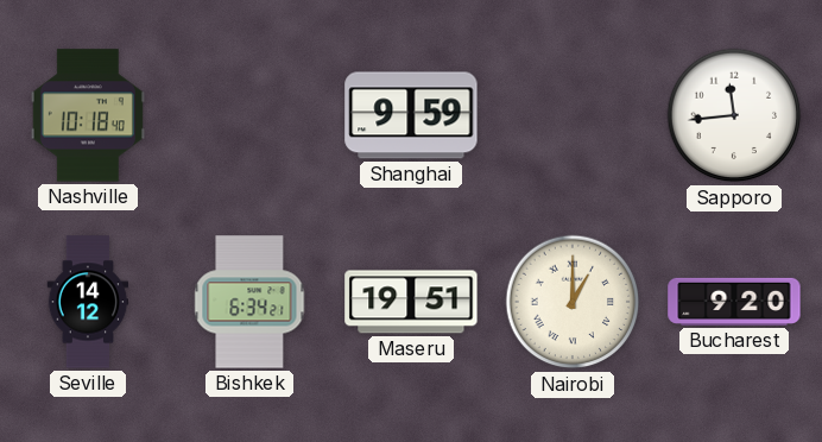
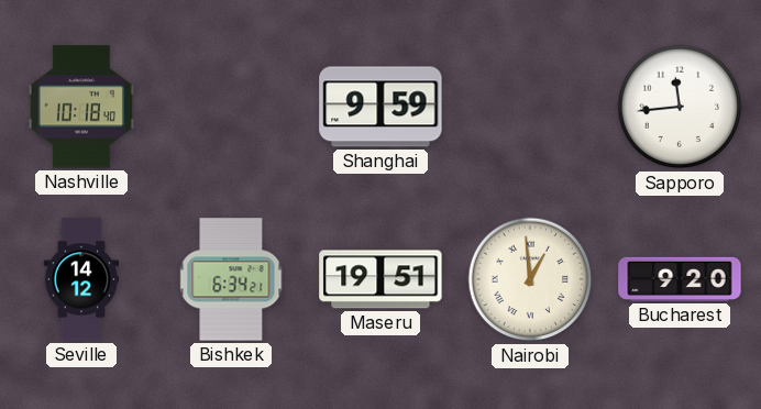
Nairobi: 1:00 -> 12:59 (530, 279)
